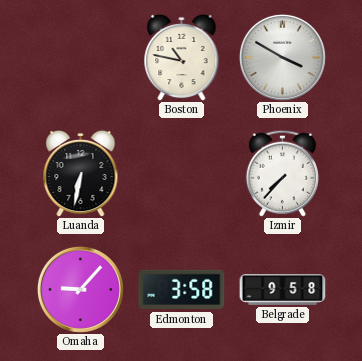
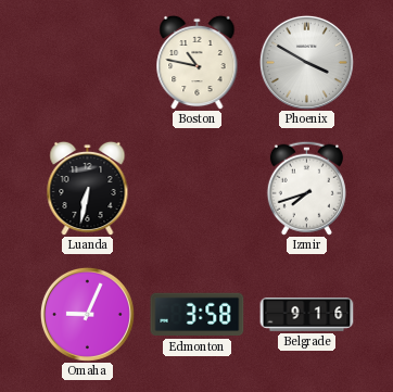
Izmir: 7:37 -> 7:42 (306, 188)
Omaha: 9:07 -> 9:04 (87, 314)
Belgrade: 9:58 -> 9:16 (307, 315)
